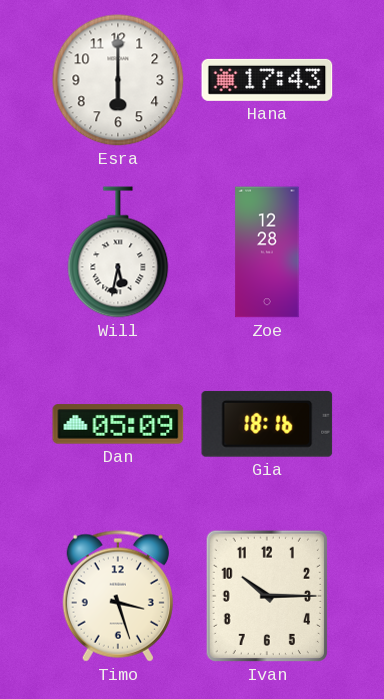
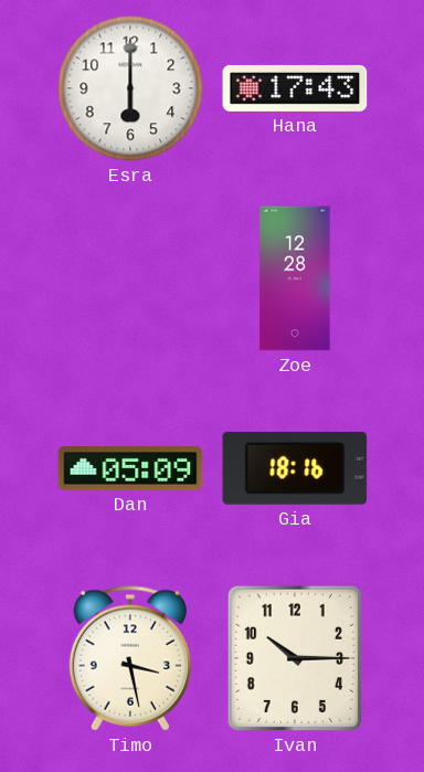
Will: 5:32 -> none (118, 252)
Timo: 3:27 -> 3:28 (130, 658)
